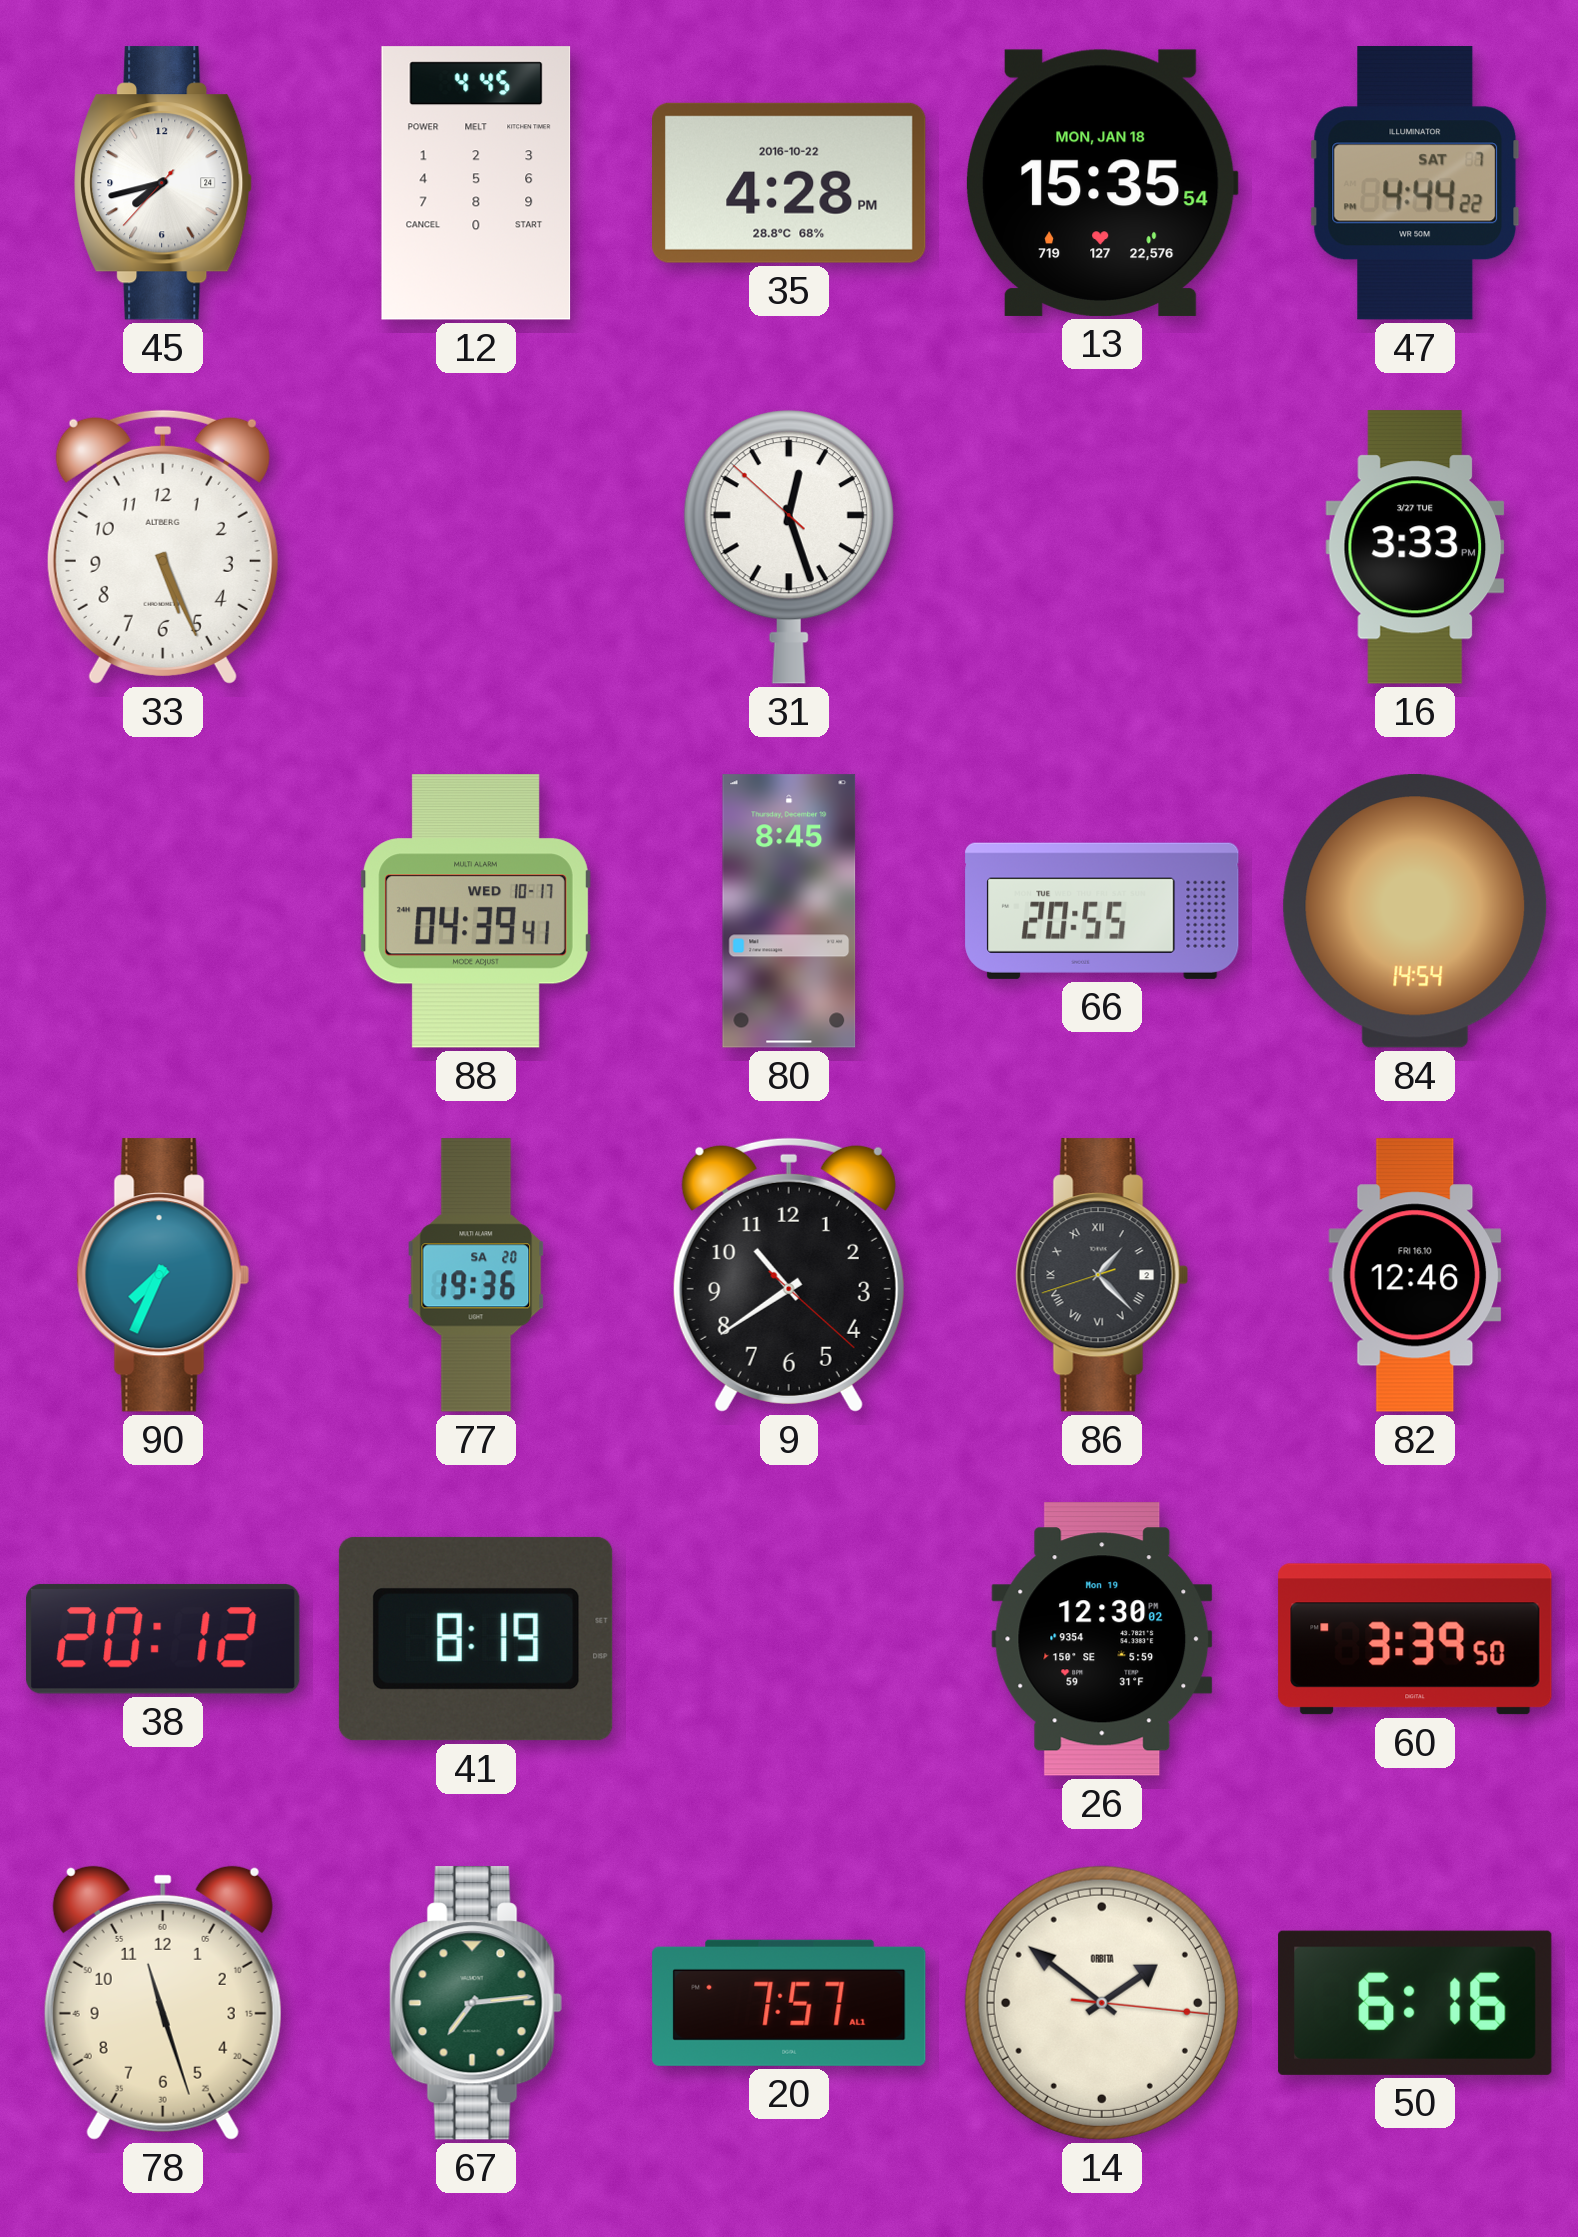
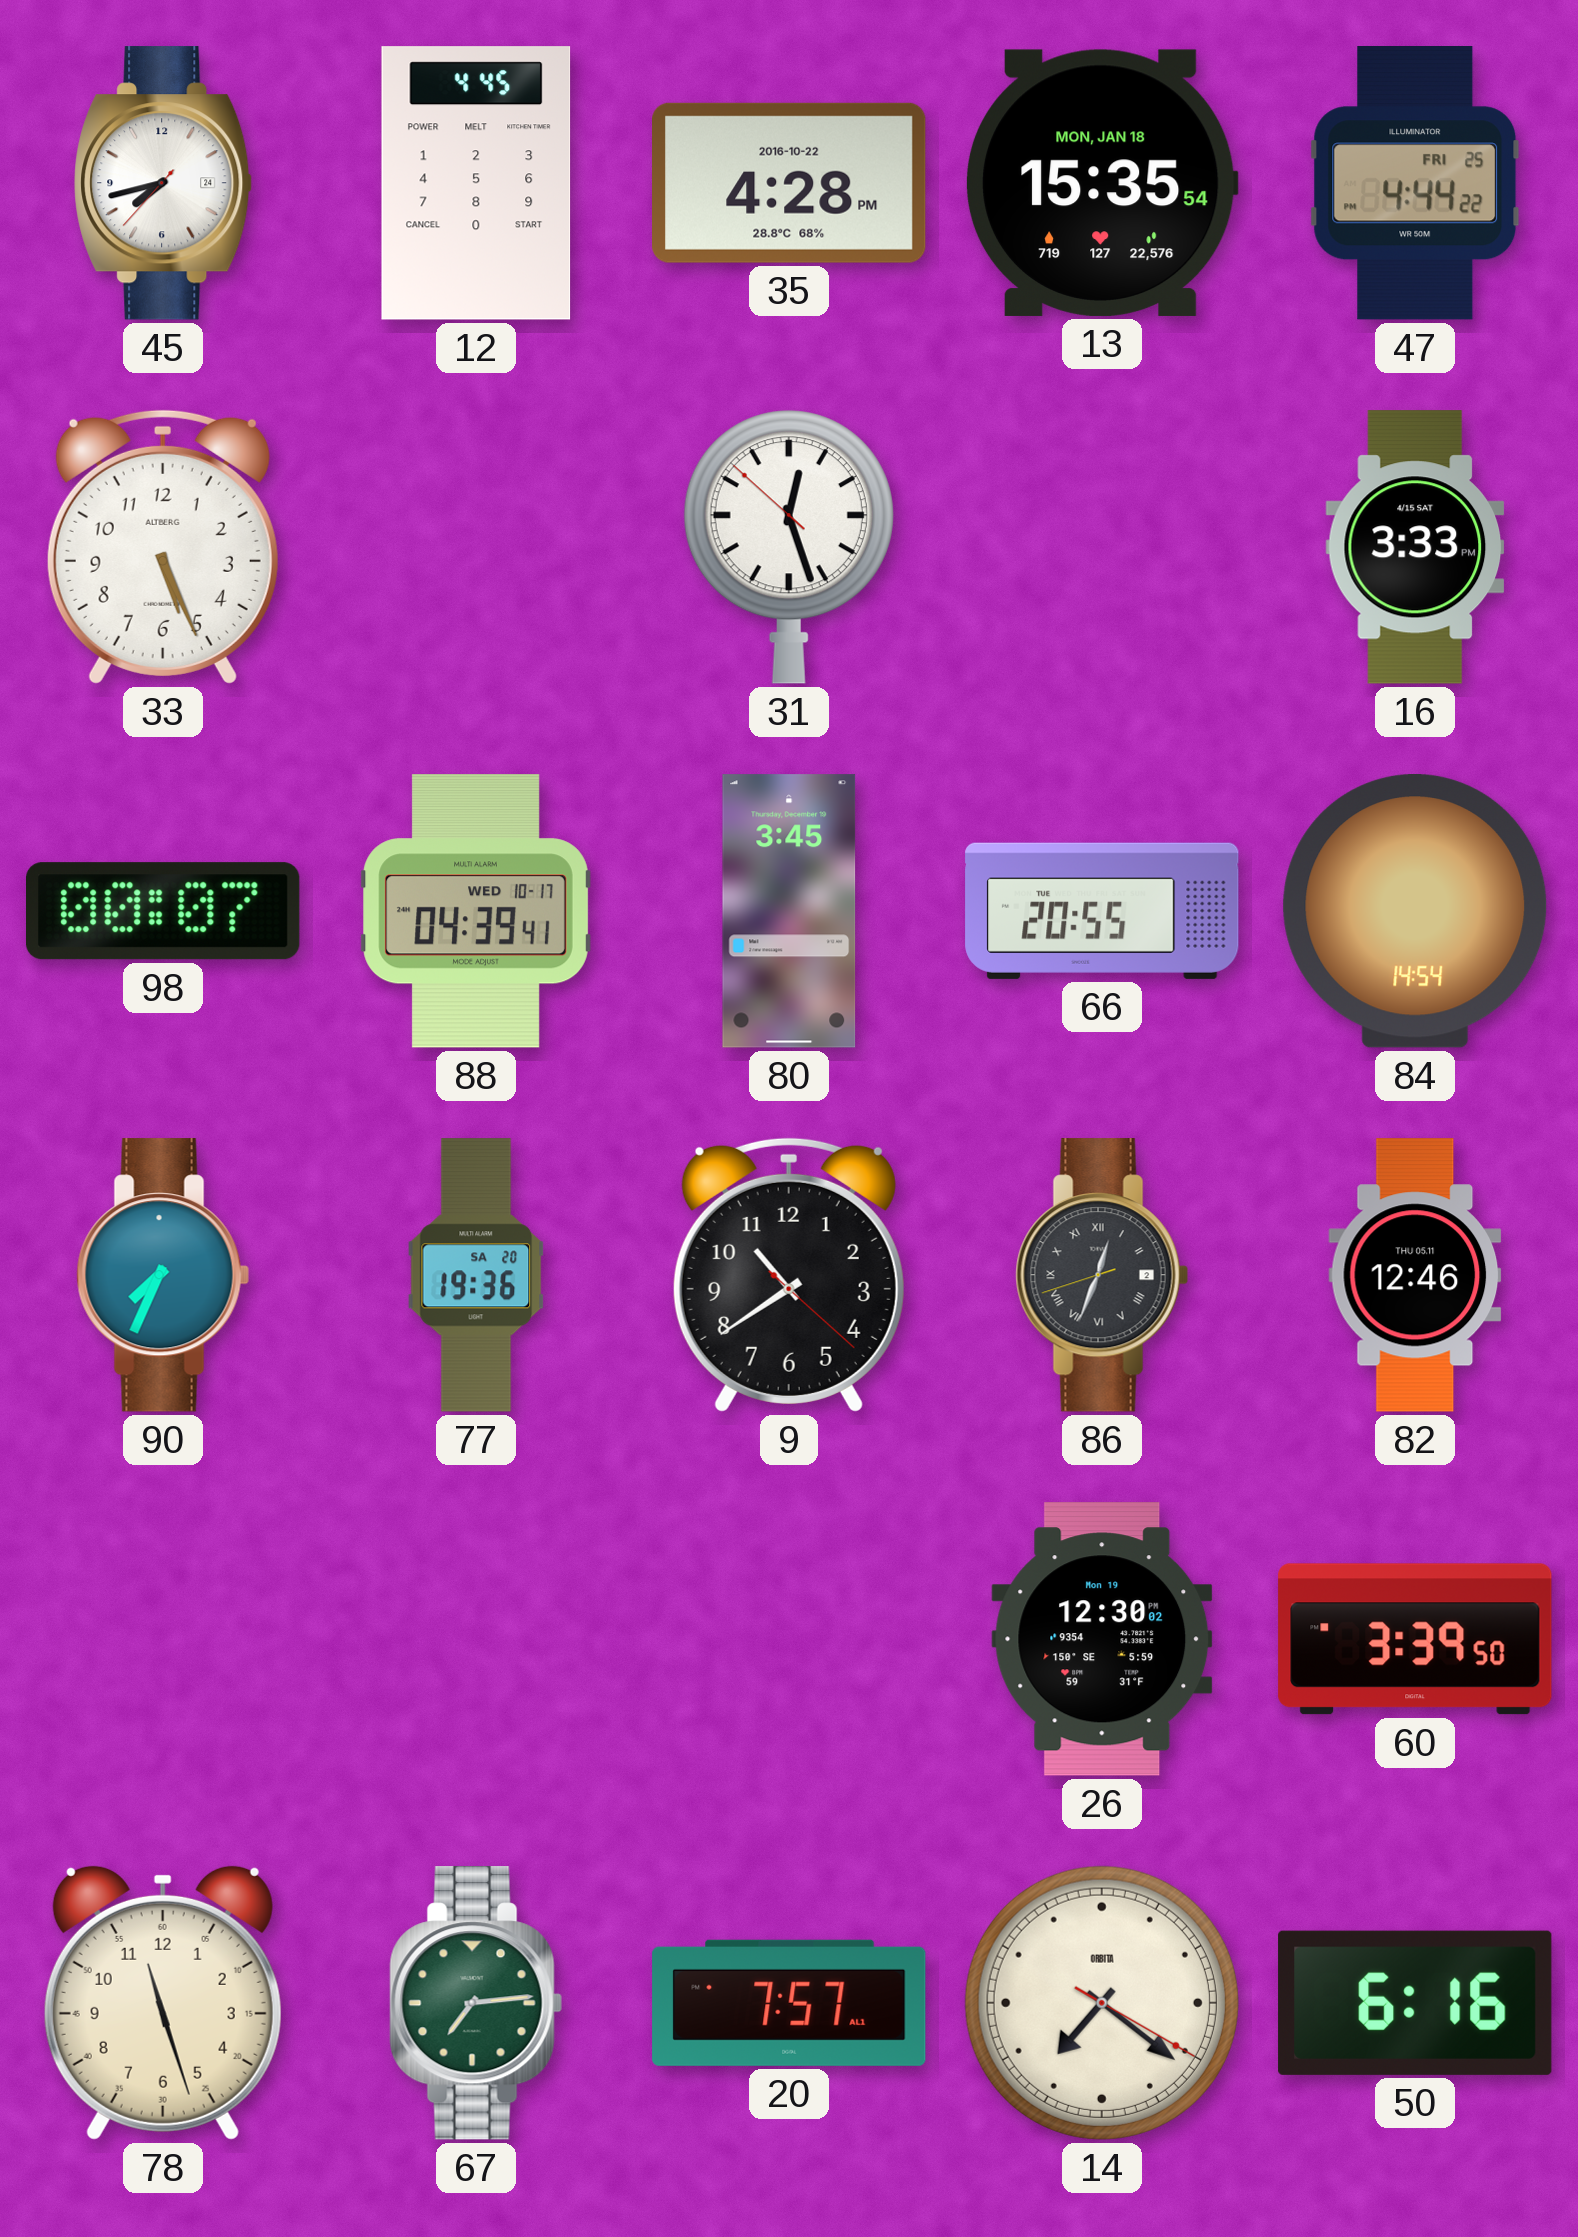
47 date: SAT 7 -> FRI 25 (1415, 183)
16 date: 3/27 TUE -> 4/15 SAT (1415, 547)
98: none -> 00:07 (164, 911)
80: 8:45 -> 3:45 (789, 911)
86: 1:22 -> 12:33 (1102, 1275)
82 date: FRI 16.10 -> THU 05.11 (1415, 1275)
38: 20:12 -> none (163, 1639)
41: 8:19 -> none (476, 1639)
14: 1:51 -> 7:21 (1102, 2003)
